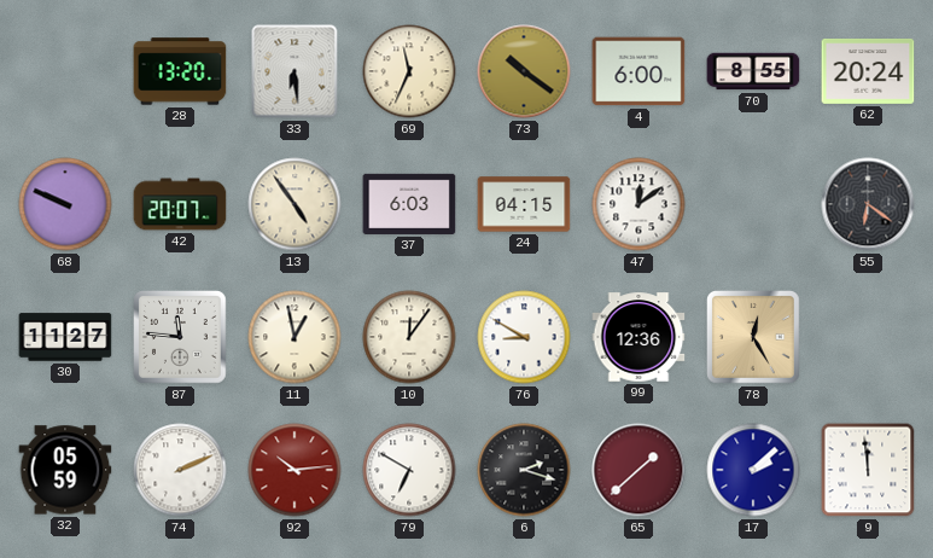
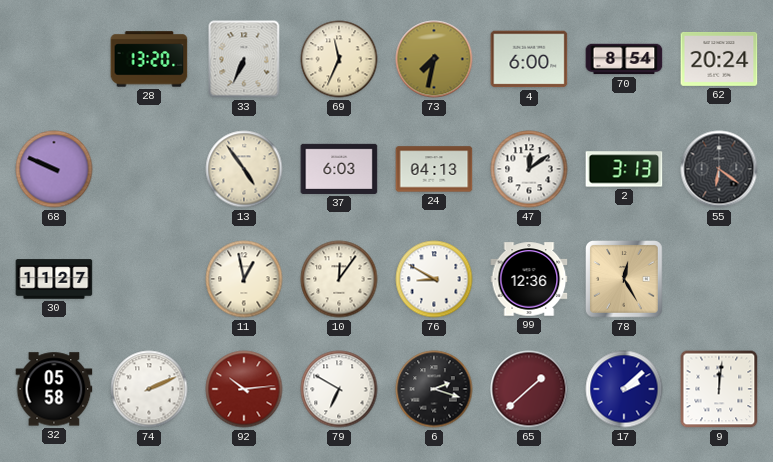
33: 6:29 -> 6:34 (244, 59)
73: 10:21 -> 7:32 (434, 59)
70: 8:55 -> 8:54 (624, 59)
42: 20:07 -> none (180, 204)
24: 04:15 -> 04:13 (434, 169)
2: none -> 3:13 (624, 169)
87: 11:46 -> none (180, 337)
32: 05:59 -> 05:58 (54, 389)
9: 11:59 -> 12:01 (719, 389)
